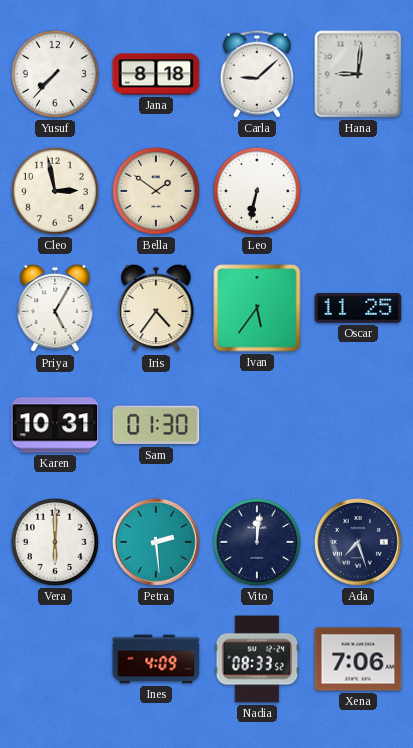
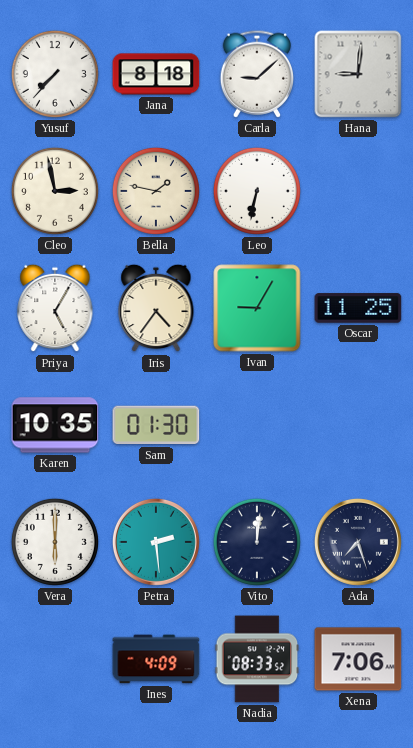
Bella: 1:51 -> 1:47 (156, 191)
Ivan: 5:36 -> 9:05 (257, 308)
Karen: 10:31 -> 10:35 (55, 425)
